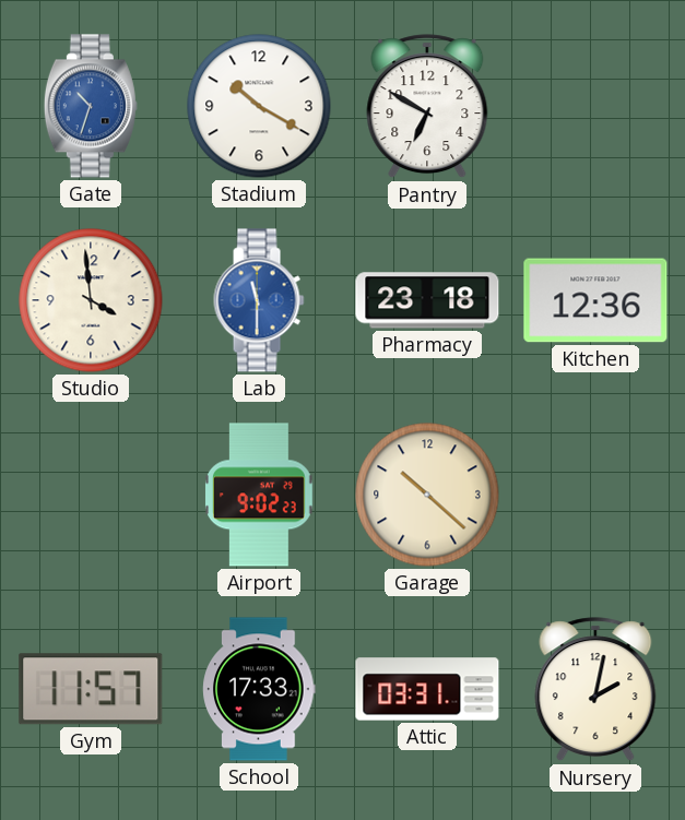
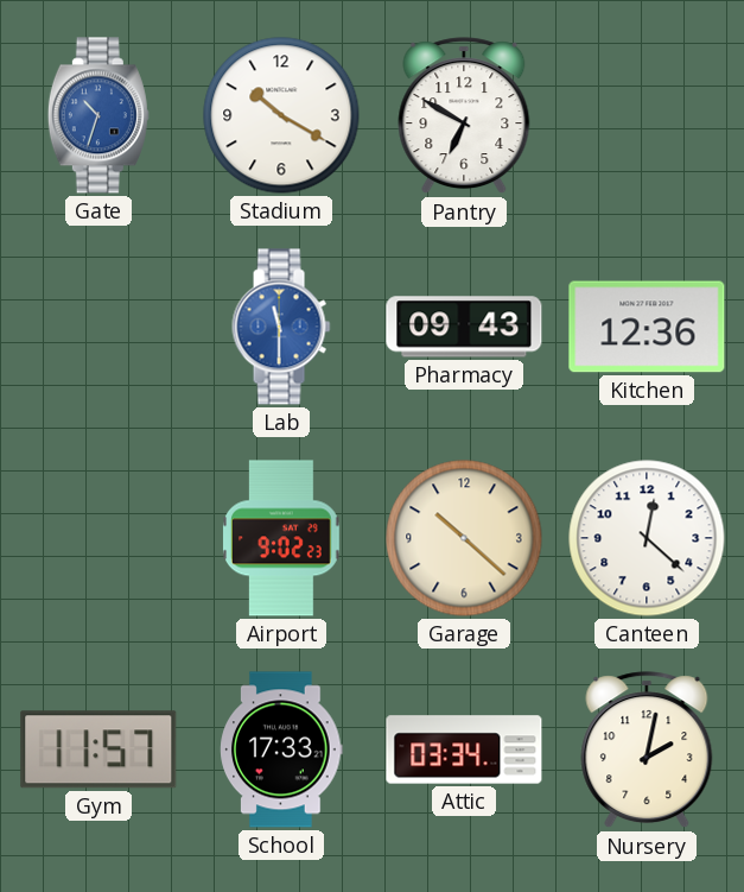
Studio: 3:59 -> none (91, 300)
Pharmacy: 23:18 -> 09:43 (464, 327)
Canteen: none -> 12:22 (647, 538)
Attic: 03:31 -> 03:34 (464, 749)
